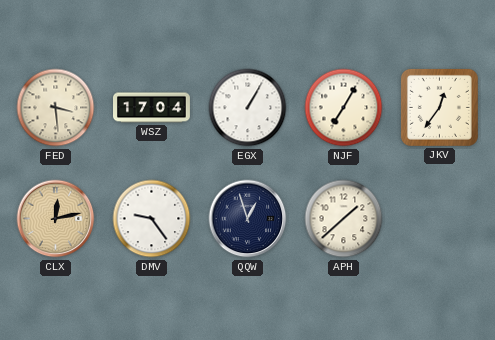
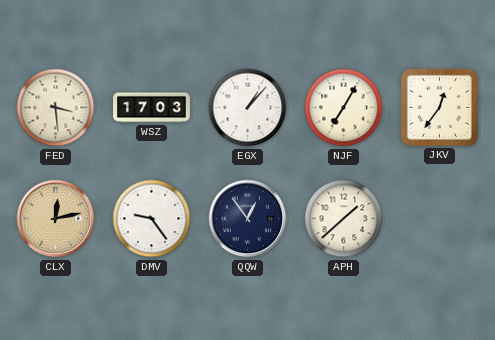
WSZ: 17:04 -> 17:03 (152, 108)
EGX: 1:05 -> 1:07 (248, 108)
QQW: 12:57 -> 12:54 (248, 219)
